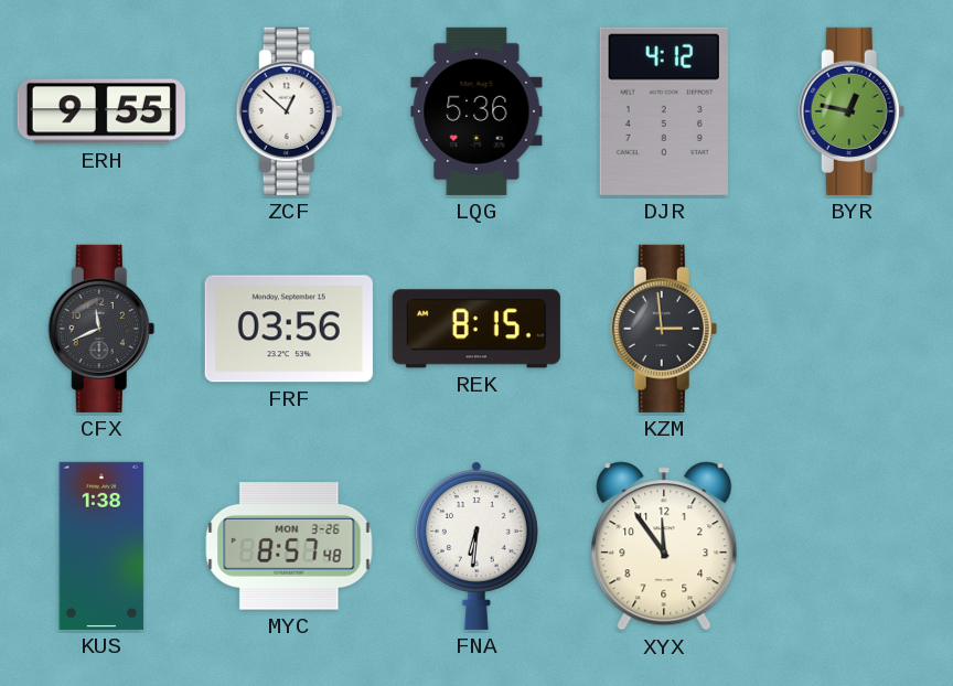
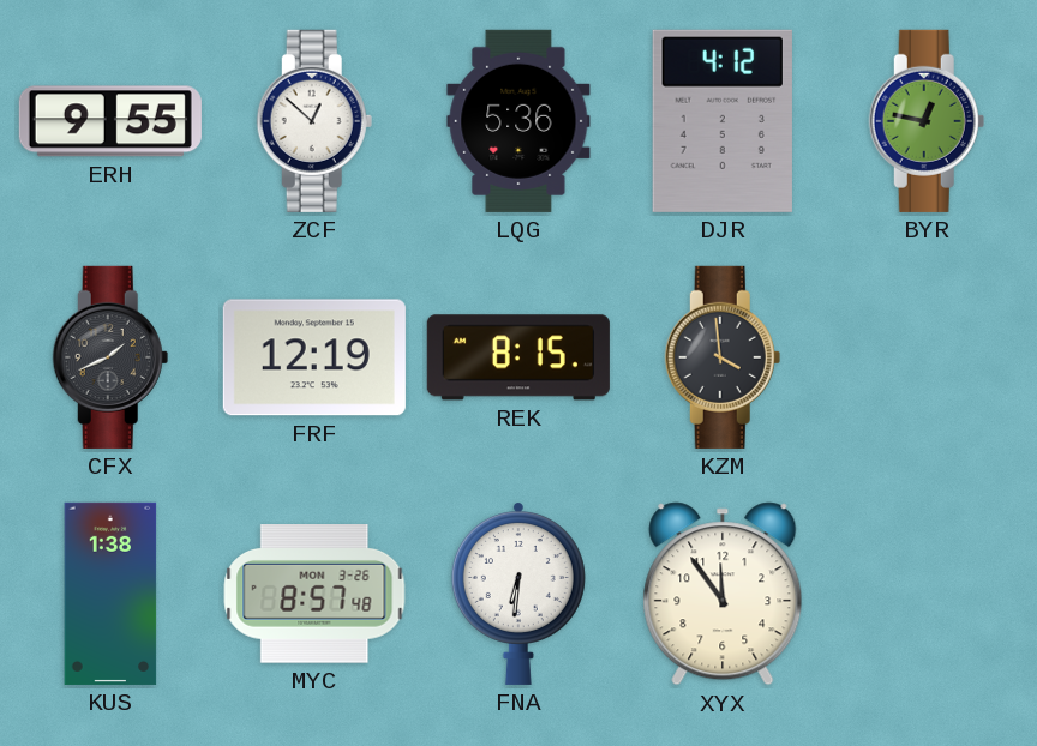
CFX: 11:41 -> 1:41 (110, 357)
FRF: 03:56 -> 12:19 (314, 357)
KZM: 2:59 -> 3:59 (723, 357)
